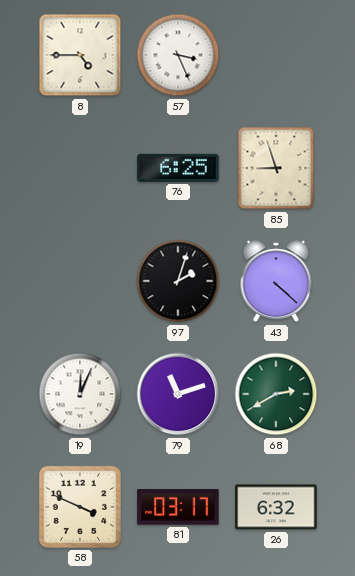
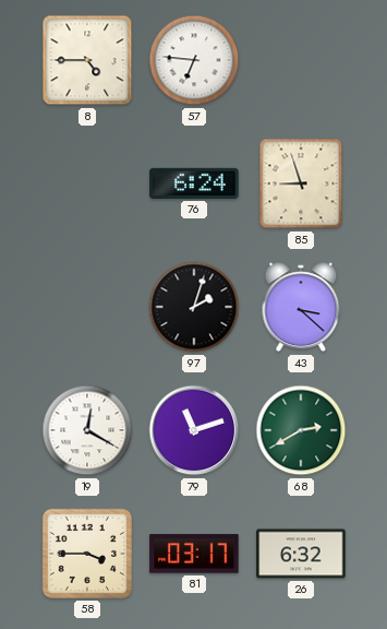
57: 3:26 -> 6:46 (194, 60)
76: 6:25 -> 6:24 (194, 183)
43: 4:22 -> 3:22 (301, 307)
19: 12:04 -> 12:20 (87, 430)
58: 3:49 -> 3:45 (87, 554)
